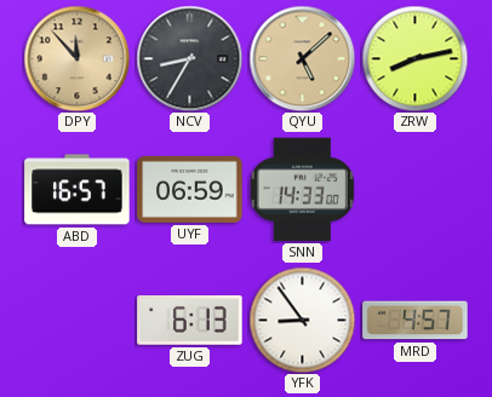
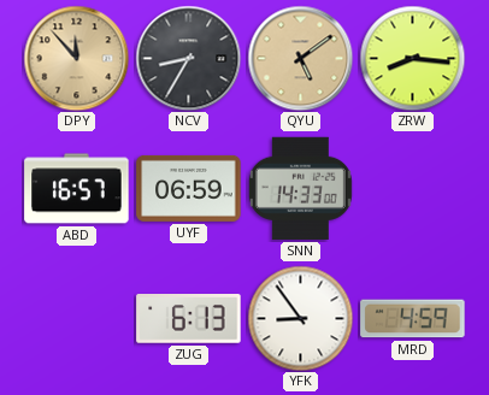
QYU: 5:08 -> 5:09 (300, 58)
ZRW: 8:13 -> 8:16 (412, 58)
MRD: 4:57 -> 4:59 (413, 319)
